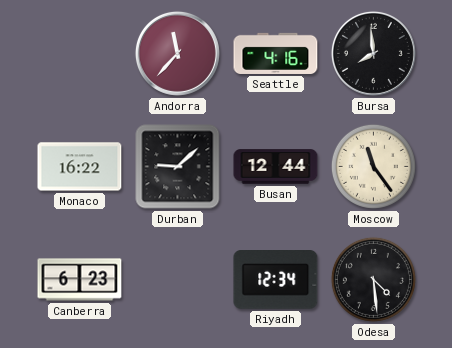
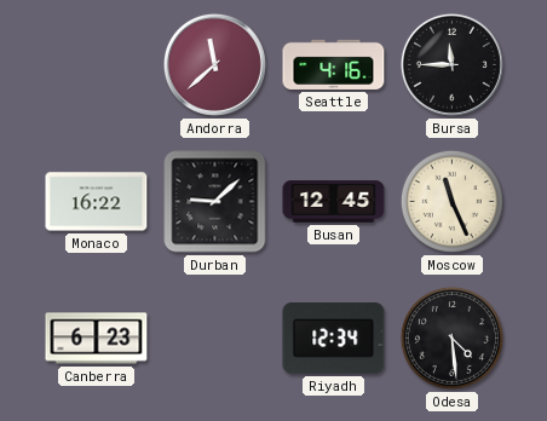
Andorra: 11:37 -> 11:38 (214, 64)
Bursa: 7:59 -> 11:45 (451, 64)
Busan: 12:44 -> 12:45 (334, 202)
Moscow: 11:24 -> 11:26 (451, 201)
